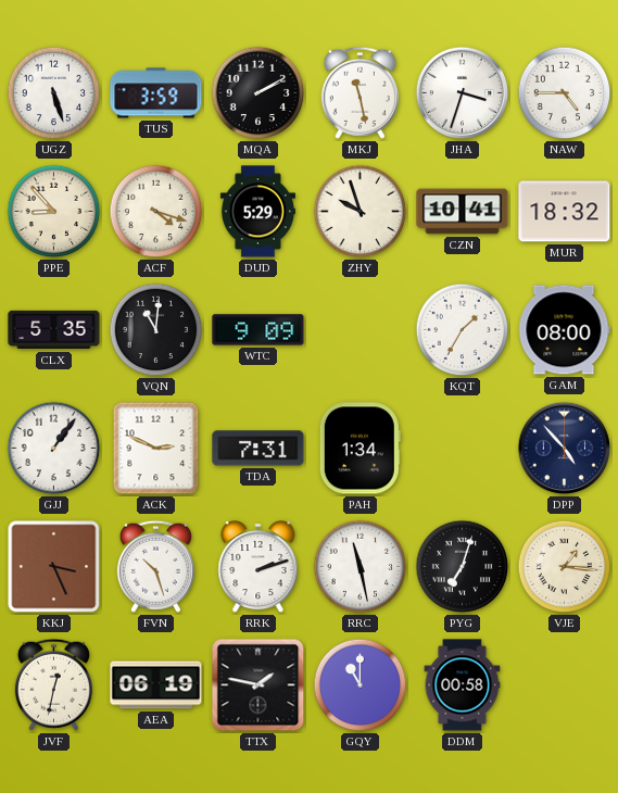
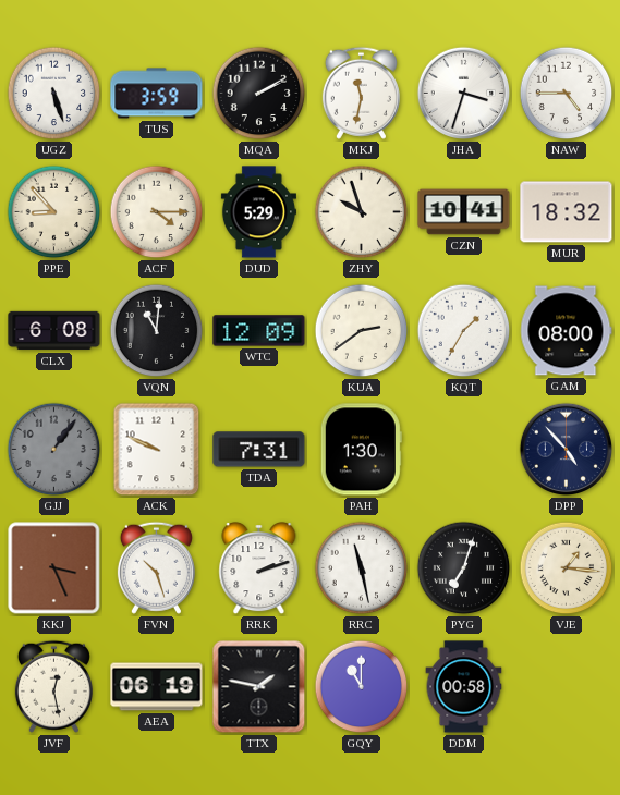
MKJ: 11:28 -> 11:32 (361, 93)
ACF: 4:18 -> 4:15 (157, 212)
CLX: 5:35 -> 6:08 (54, 331)
WTC: 9:09 -> 12:09 (259, 331)
KUA: none -> 2:39 (362, 331)
GJJ dial: white -> grey (54, 450)
ACK: 2:49 -> 9:49 (157, 450)
PAH: 1:34 -> 1:30 (361, 450)
JVF: 12:32 -> 12:28 (53, 686)
